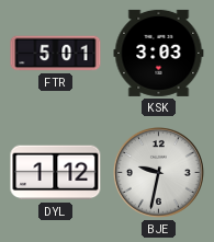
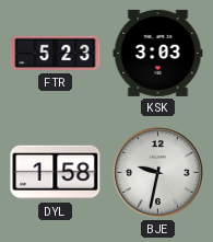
FTR: 5:01 -> 5:23 (56, 54)
DYL: 1:12 -> 1:58 (56, 173)
